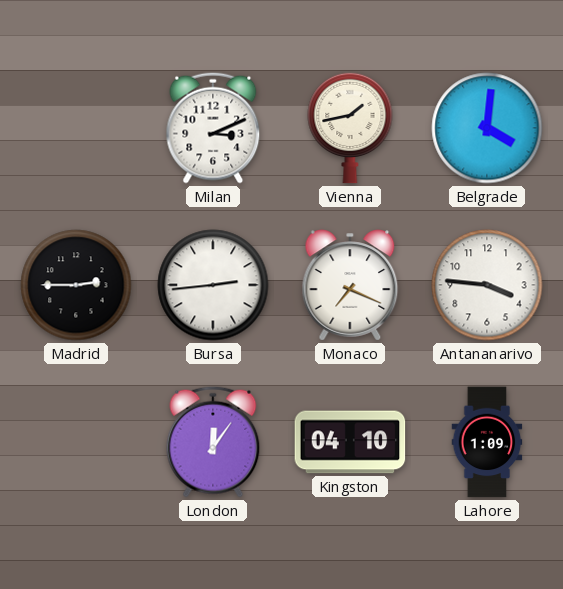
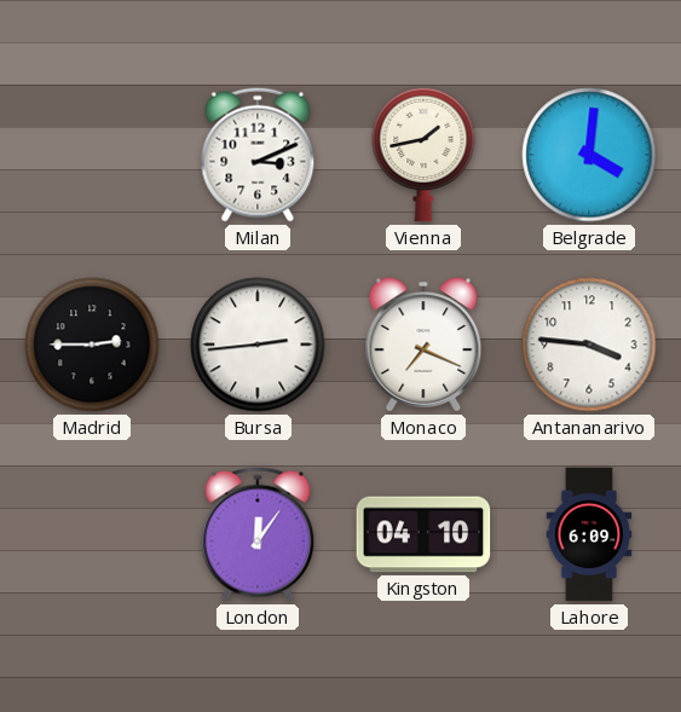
Lahore: 1:09 -> 6:09 (589, 534)
